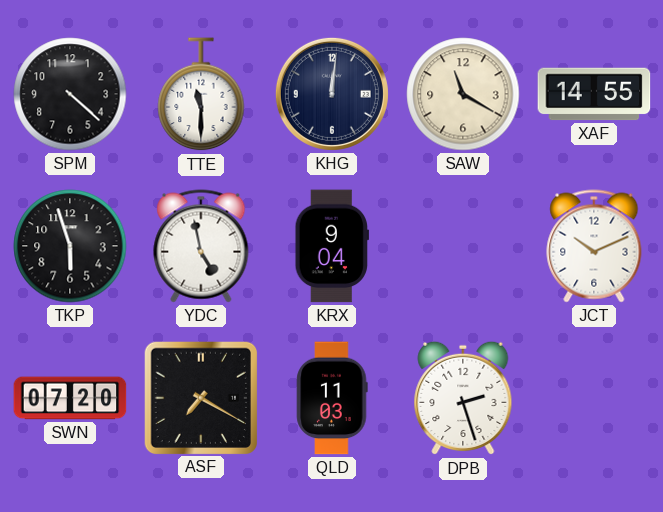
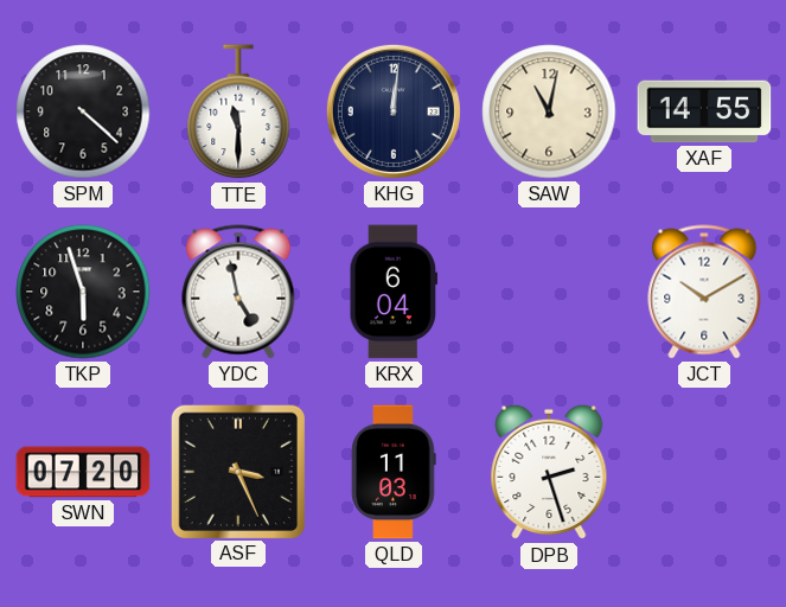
SAW: 11:20 -> 11:02 (549, 111)
KRX: 9:04 -> 6:04 (392, 292)
JCT: 10:11 -> 10:10 (704, 292)
ASF: 7:20 -> 3:26 (237, 471)
